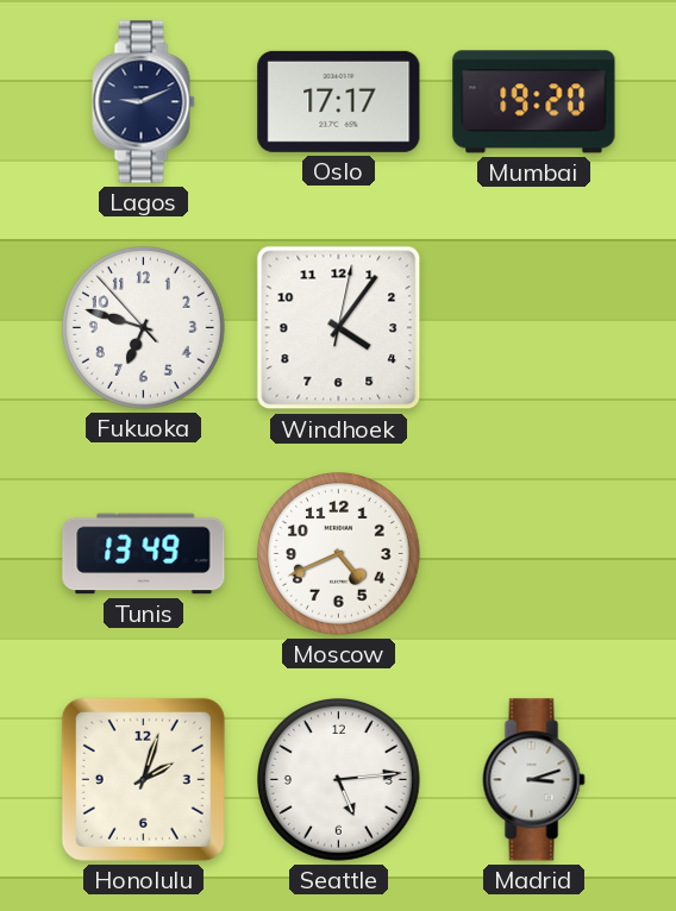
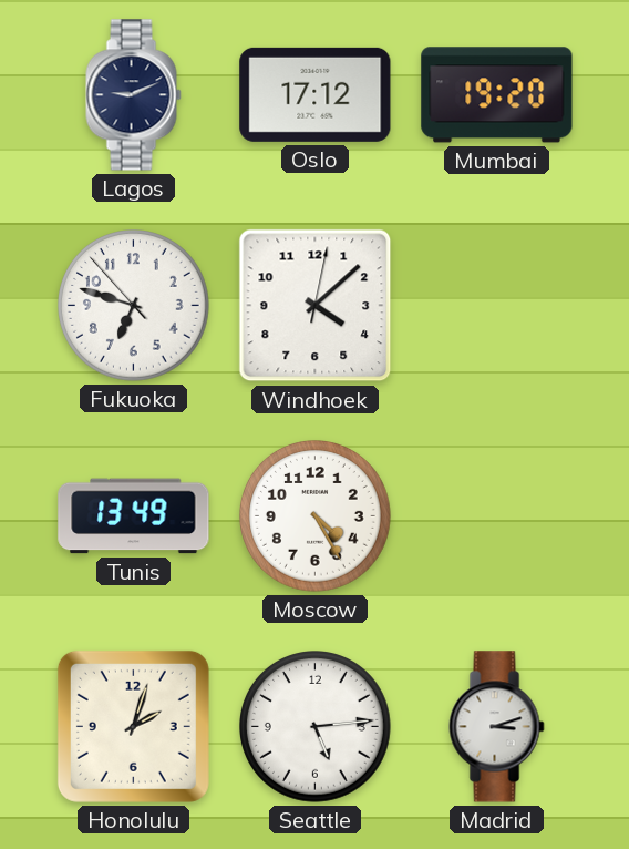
Oslo: 17:17 -> 17:12 (316, 94)
Windhoek: 4:06 -> 4:08 (316, 306)
Moscow: 4:41 -> 4:25 (316, 516)
